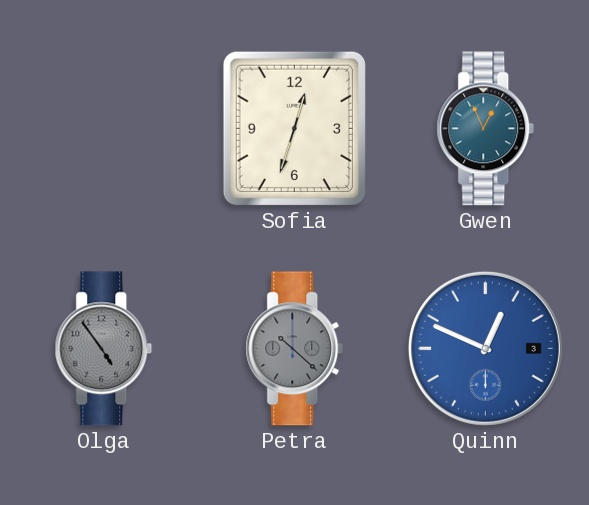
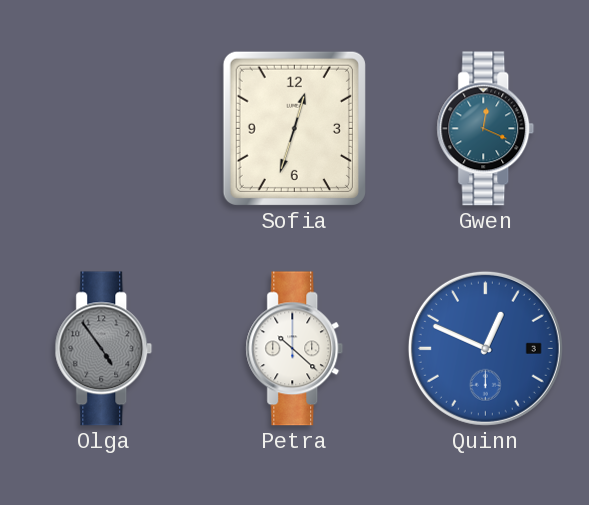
Gwen: 12:56 -> 12:19 (486, 129)
Petra dial: grey -> white (295, 349)
